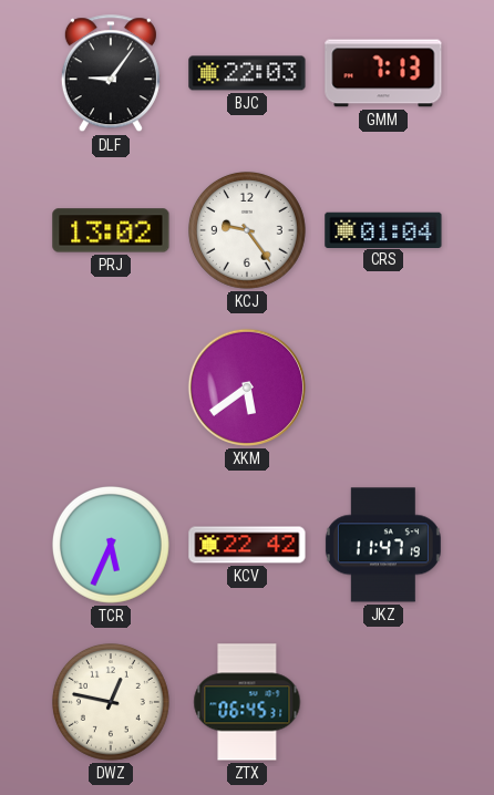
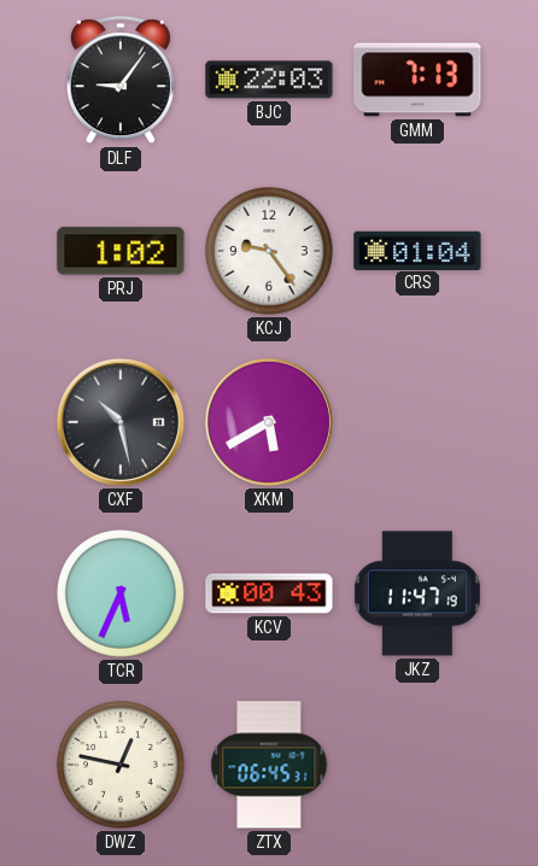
PRJ: 13:02 -> 1:02 (121, 251)
CXF: none -> 10:28 (121, 422)
XKM: 5:39 -> 5:40 (269, 422)
KCV: 22:42 -> 00:43 (269, 593)
